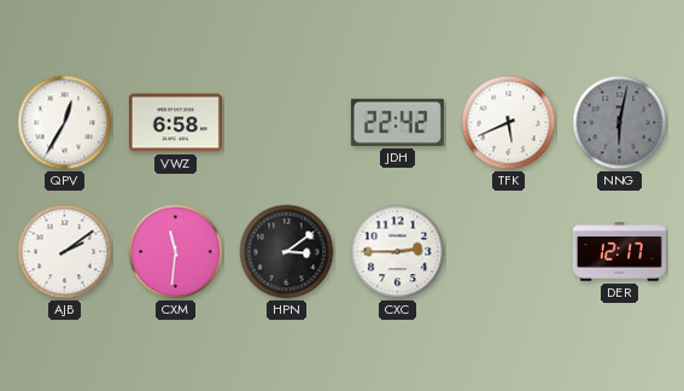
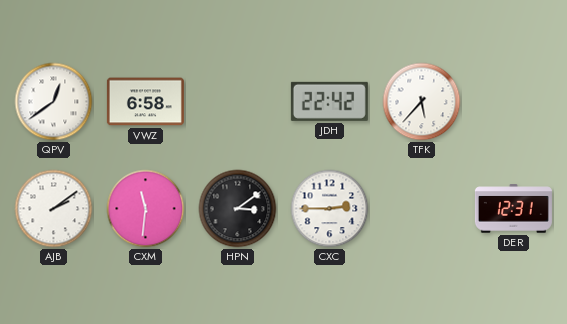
QPV: 12:35 -> 12:39 (54, 102)
TFK: 5:41 -> 5:37 (422, 102)
NNG: 6:02 -> none (620, 123)
DER: 12:17 -> 12:31 (513, 209)
